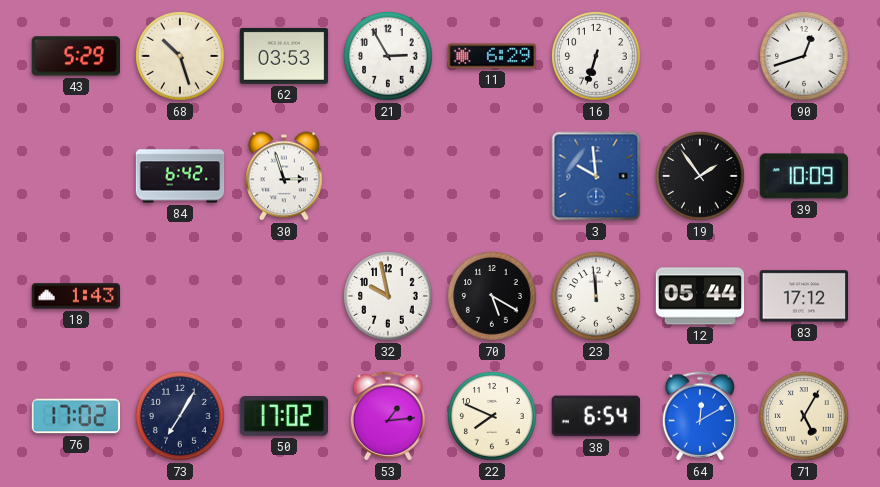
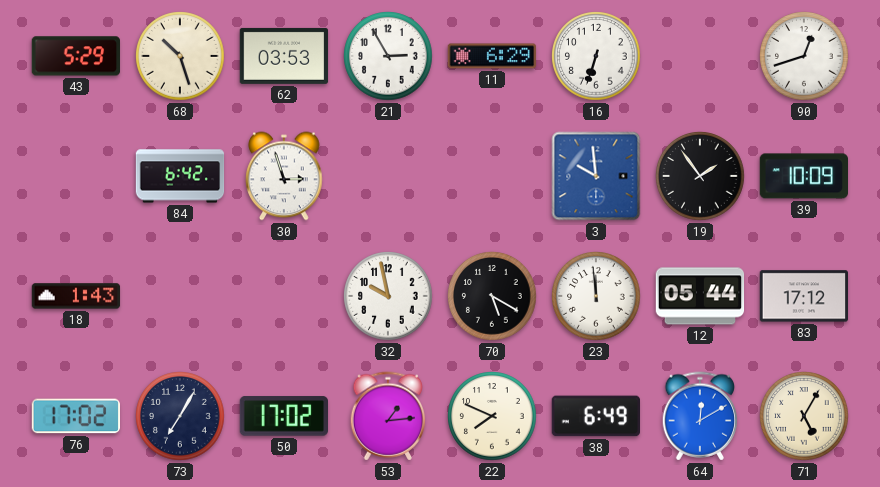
38: 6:54 -> 6:49 (595, 416)
